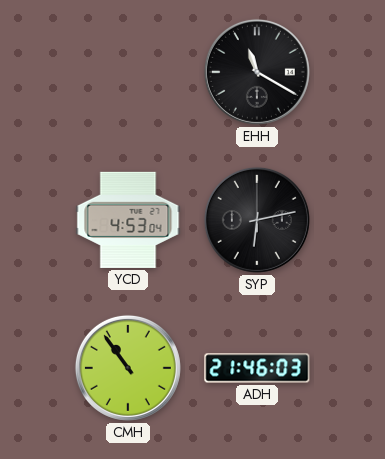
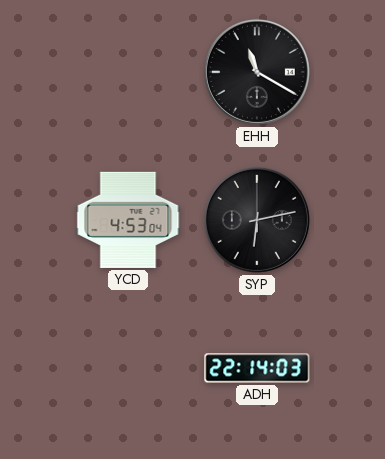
CMH: 10:54 -> none (128, 368)
ADH: 21:46 -> 22:14 (257, 368)
